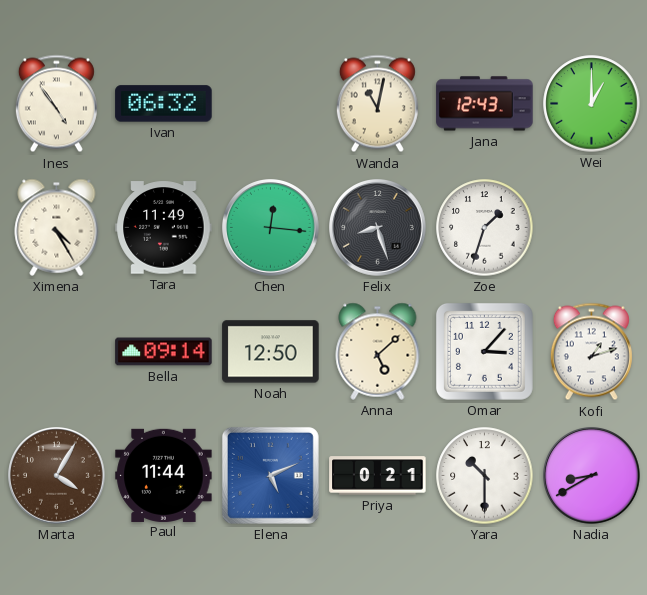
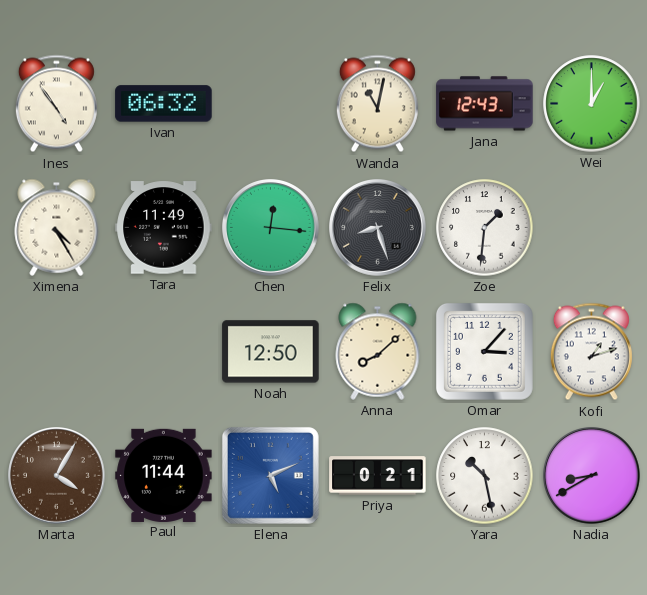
Zoe: 1:33 -> 1:31 (485, 228)
Bella: 09:14 -> none (164, 352)
Anna: 5:08 -> 8:08 (378, 351)
Yara: 10:30 -> 10:28 (485, 476)
